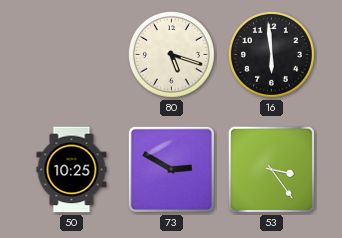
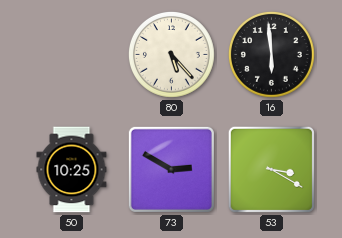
80: 5:18 -> 5:23 (172, 55)
53: 3:24 -> 3:20 (271, 169)
